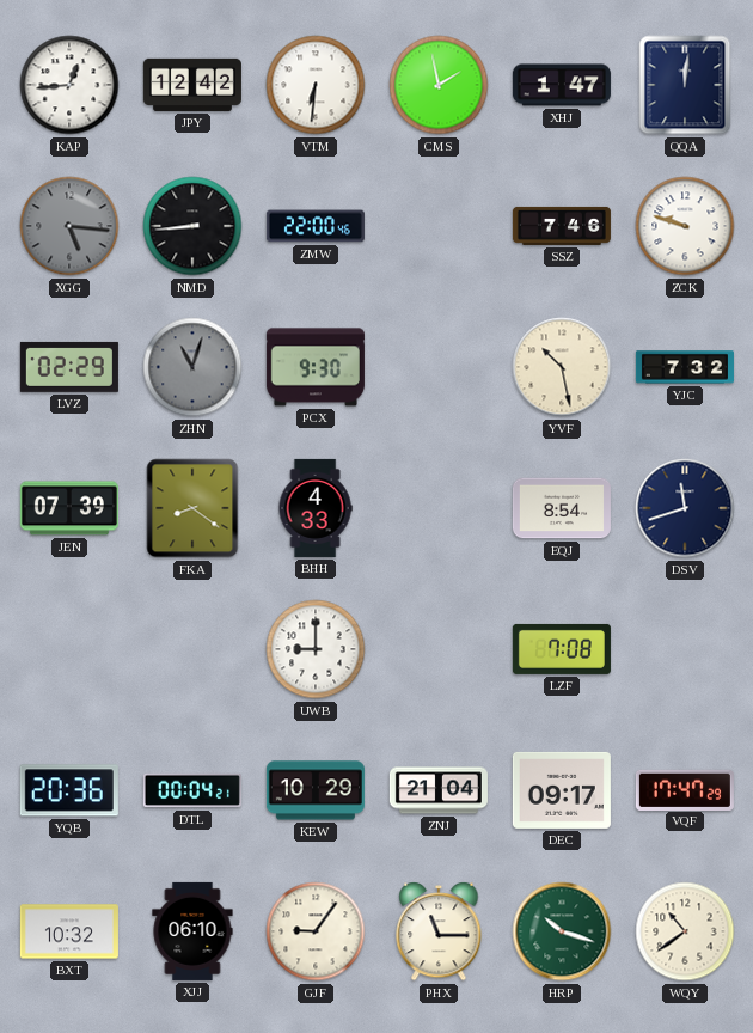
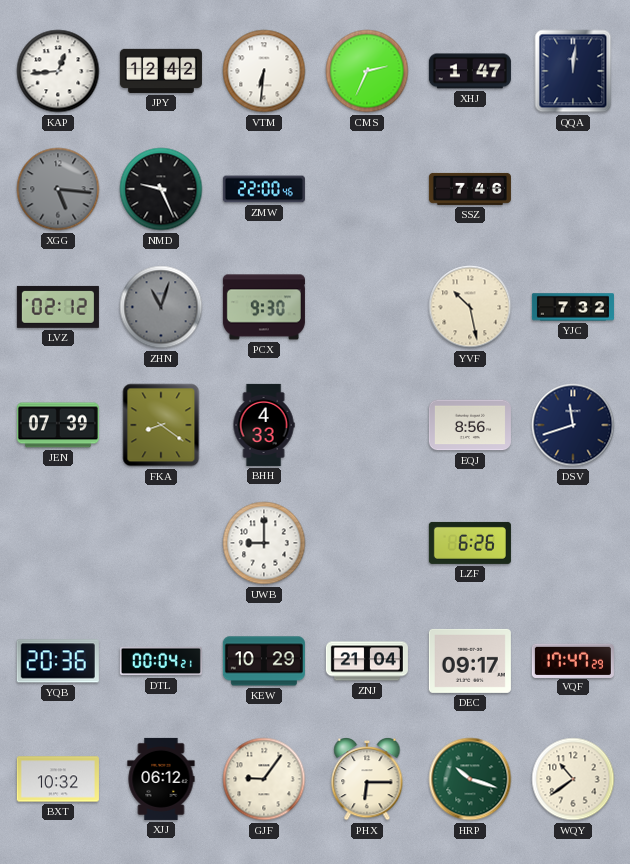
CMS: 1:58 -> 2:34 (367, 71)
NMD: 8:44 -> 9:26 (161, 189)
ZCK: 9:48 -> none (685, 226)
LVZ: 02:29 -> 02:12 (58, 307)
EQJ: 8:54 -> 8:56 (470, 425)
LZF: 7:08 -> 6:26 (470, 543)
XJJ: 06:10 -> 06:12 (161, 779)
PHX: 11:15 -> 6:15 (367, 779)
